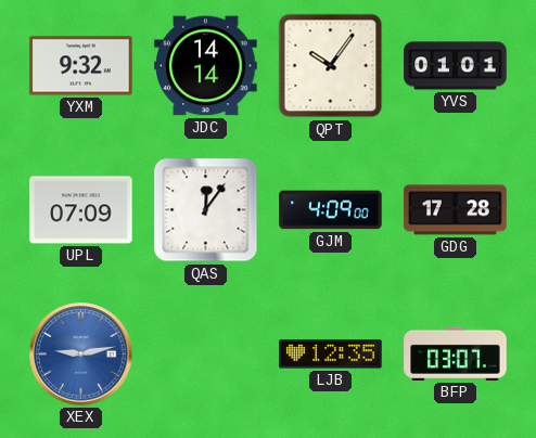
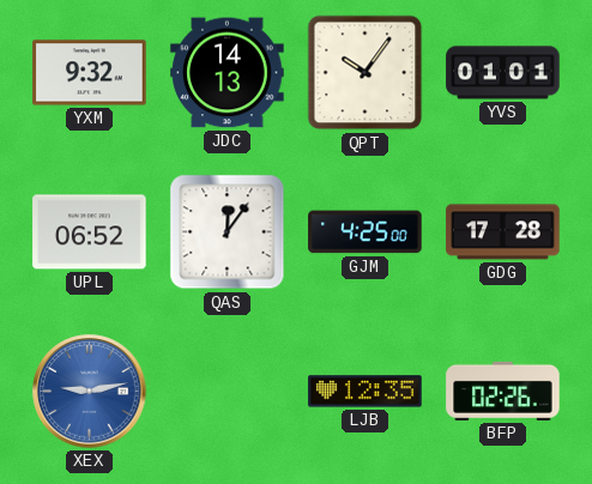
JDC: 14:14 -> 14:13 (228, 73)
UPL: 07:09 -> 06:52 (90, 232)
GJM: 4:09 -> 4:25 (366, 232)
BFP: 03:07 -> 02:26 (503, 391)
